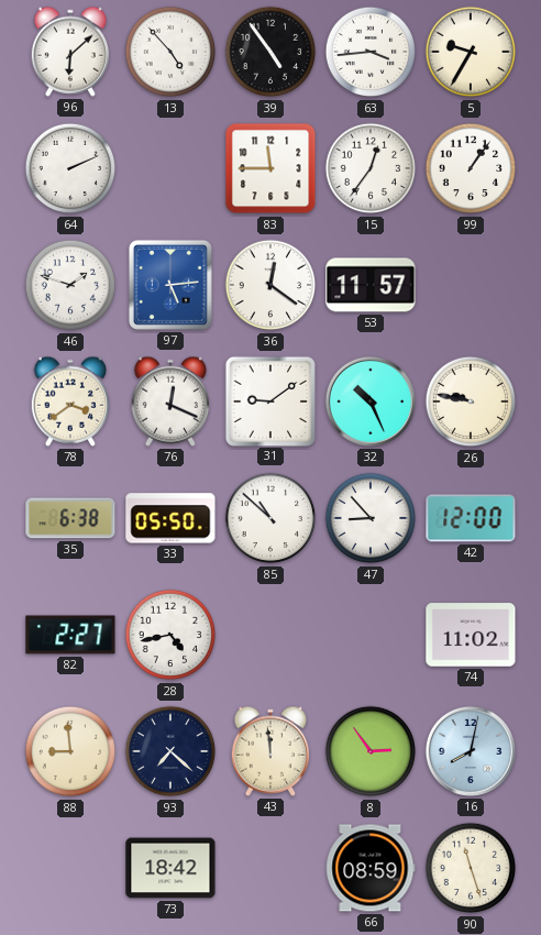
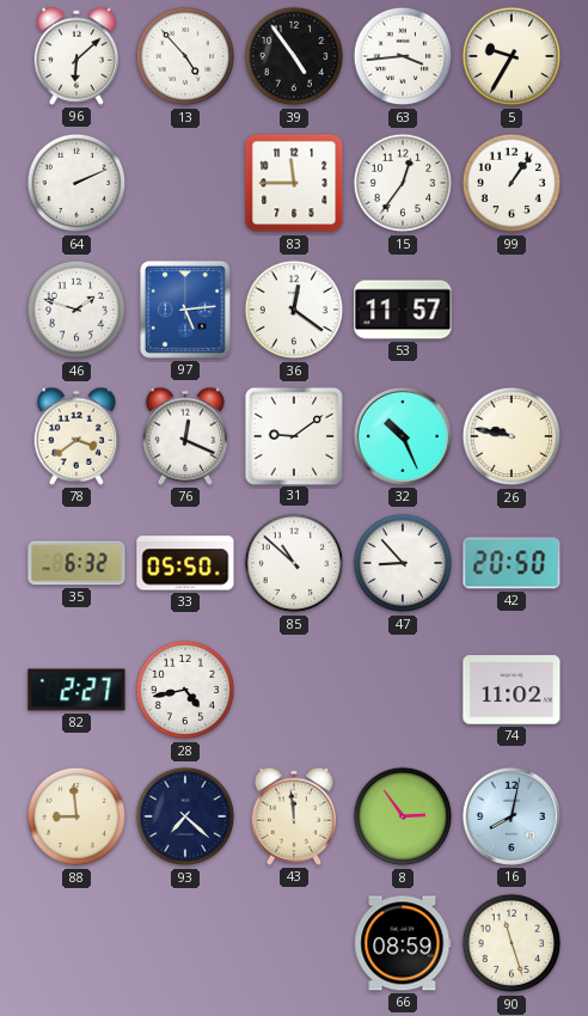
35: 6:38 -> 6:32 (76, 563)
42: 12:00 -> 20:50 (512, 563)
73: 18:42 -> none (170, 868)
